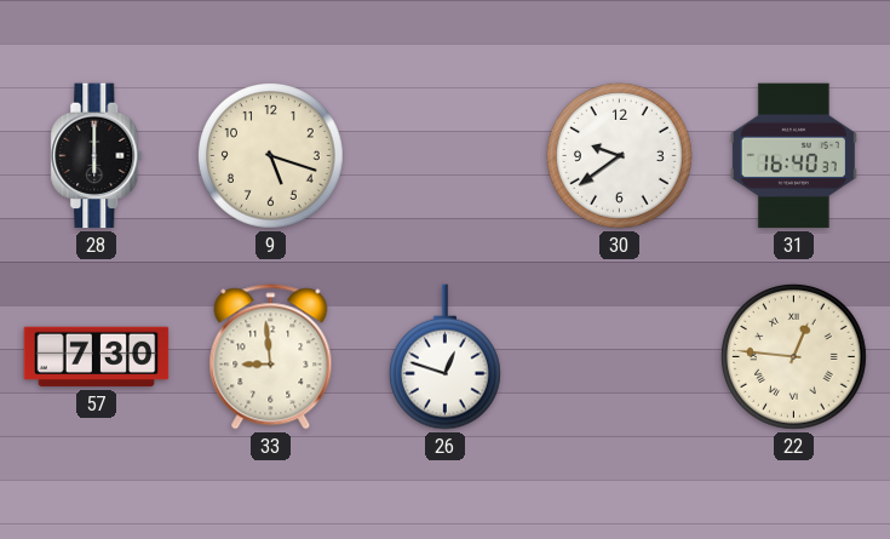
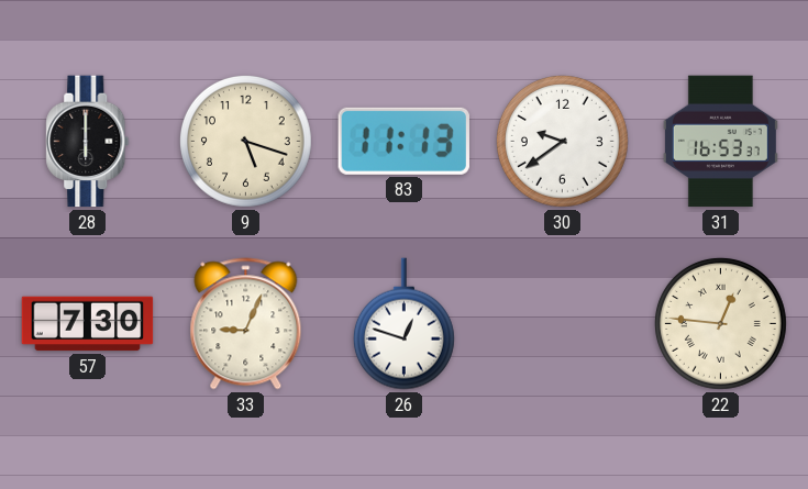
83: none -> 11:13 (403, 141)
31: 16:40 -> 16:53 (720, 142)
33: 8:59 -> 9:04 (246, 324)
